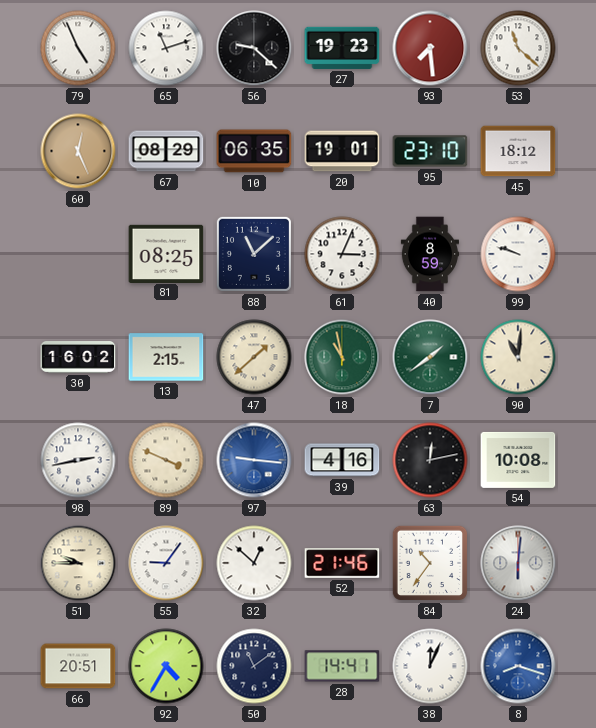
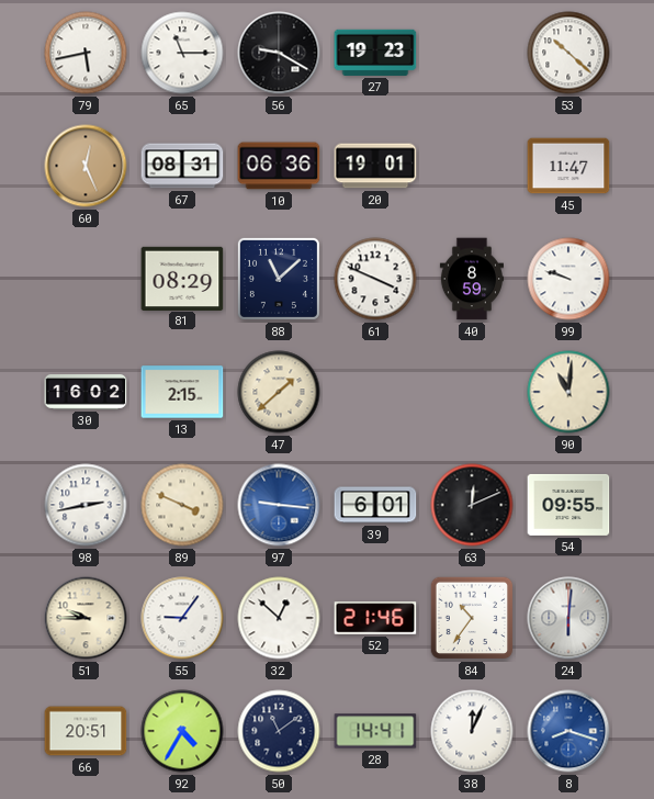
79: 4:56 -> 5:43 (86, 53)
65: 11:12 -> 11:15 (182, 53)
56: 9:22 -> 9:20 (279, 53)
93: 7:29 -> none (430, 48)
53: 11:22 -> 10:22 (568, 53)
67: 08:29 -> 08:31 (182, 166)
10: 06:35 -> 06:36 (279, 166)
95: 23:10 -> none (430, 151)
45: 18:12 -> 11:47 (568, 166)
81: 08:25 -> 08:29 (182, 278)
61: 3:04 -> 3:49 (375, 279)
18: 10:58 -> none (342, 357)
7: 1:39 -> none (430, 357)
39: 4:16 -> 6:01 (375, 505)
63: 12:13 -> 12:11 (472, 505)
54: 10:08 -> 09:55 (568, 505)
